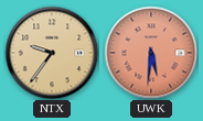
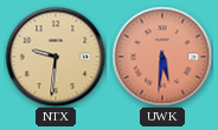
NTX: 9:36 -> 9:31 (56, 57)
